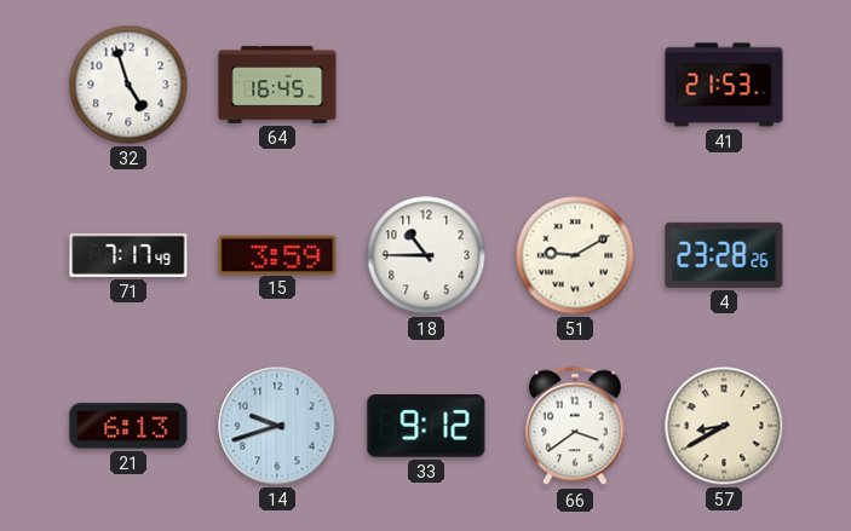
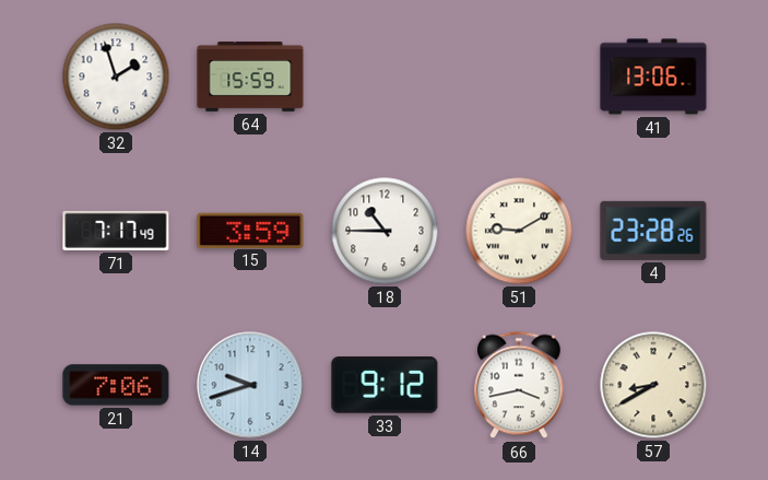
32: 4:57 -> 1:57 (116, 77)
64: 16:45 -> 15:59 (250, 77)
41: 21:53 -> 13:06 (653, 77)
21: 6:13 -> 7:06 (116, 385)
66: 3:39 -> 3:43 (519, 385)
